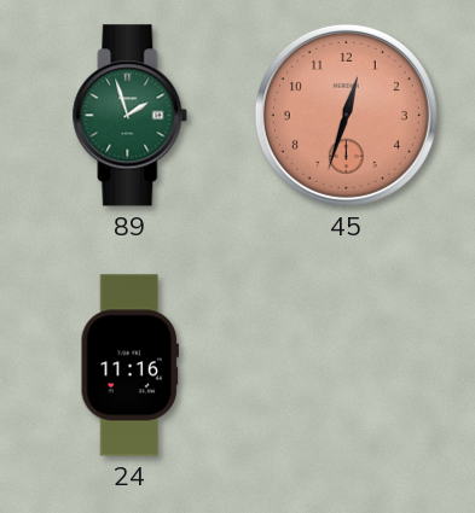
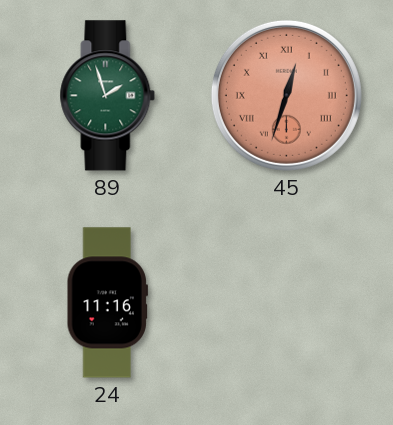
45 numerals: Arabic -> Roman (286, 95)
